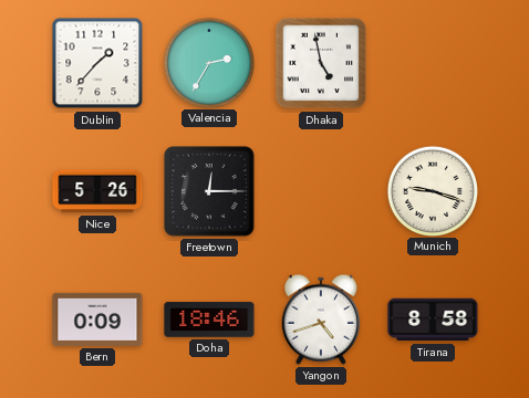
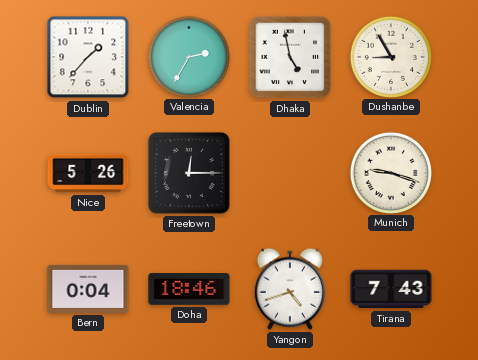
Dushanbe: none -> 8:55 (390, 56)
Bern: 0:09 -> 0:04 (88, 289)
Tirana: 8:58 -> 7:43 (391, 289)
